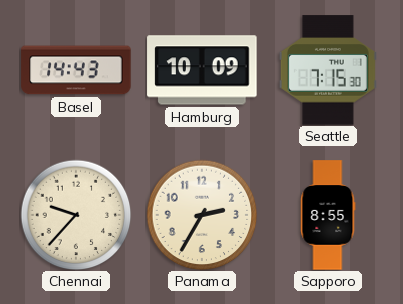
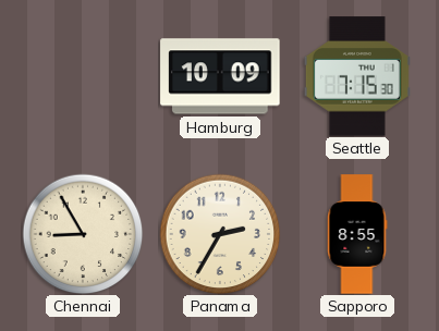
Basel: 14:43 -> none (76, 70)
Chennai: 9:37 -> 8:55 (83, 234)
